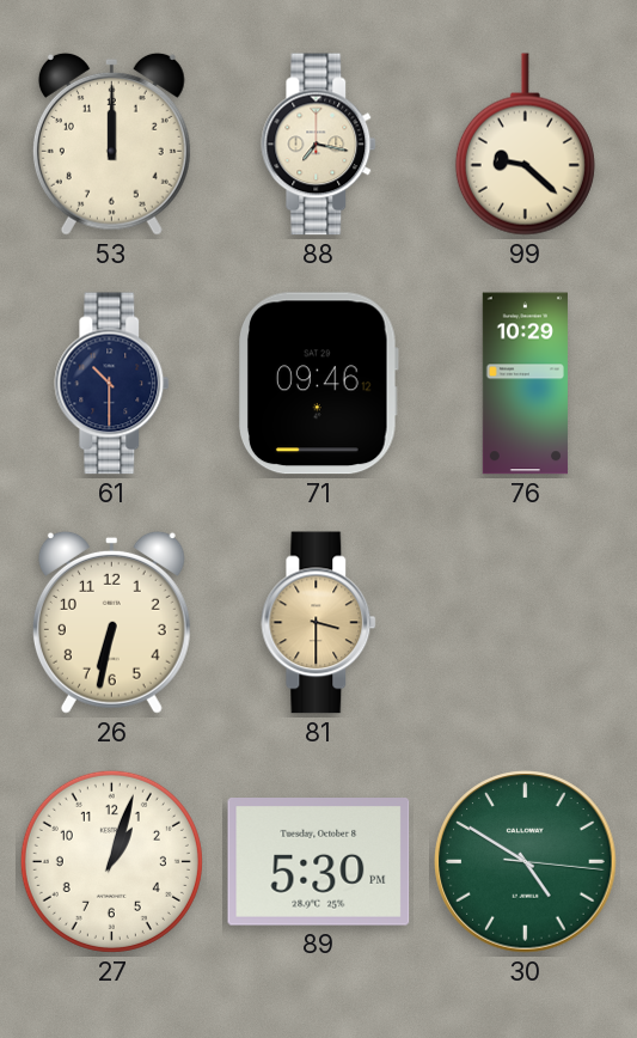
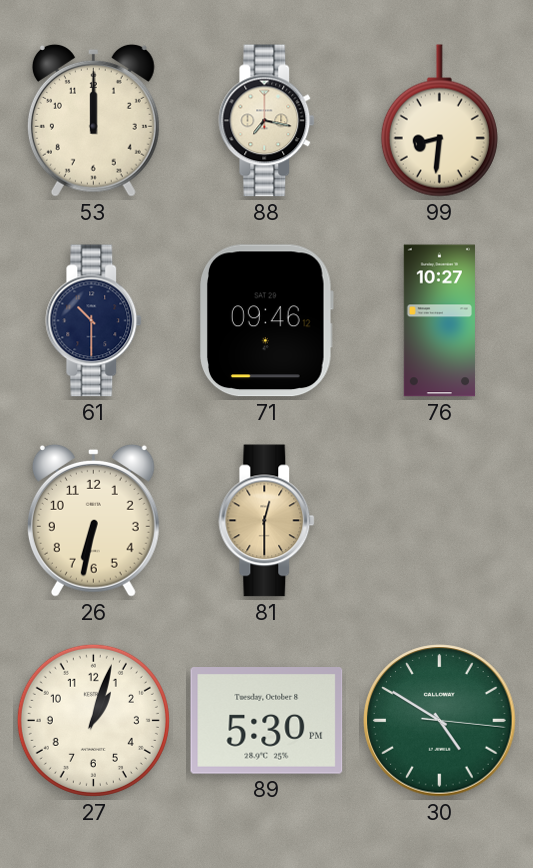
99: 9:22 -> 8:31 (439, 121)
76: 10:29 -> 10:27 (439, 321)
81: 3:30 -> 12:30 (267, 521)
